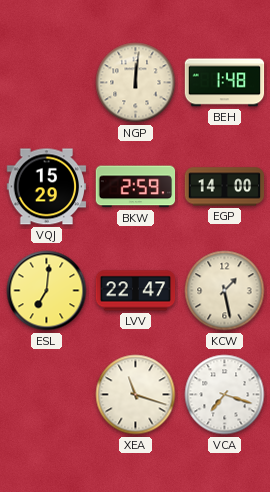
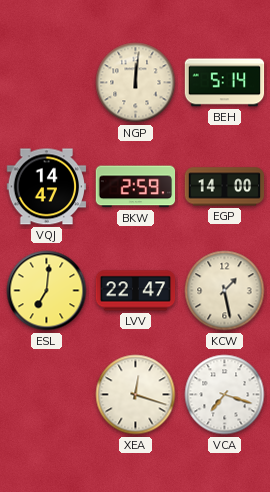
BEH: 1:48 -> 5:14 (225, 83)
VQJ: 15:29 -> 14:47 (47, 187)
XEA: 11:18 -> 12:18 (136, 395)
